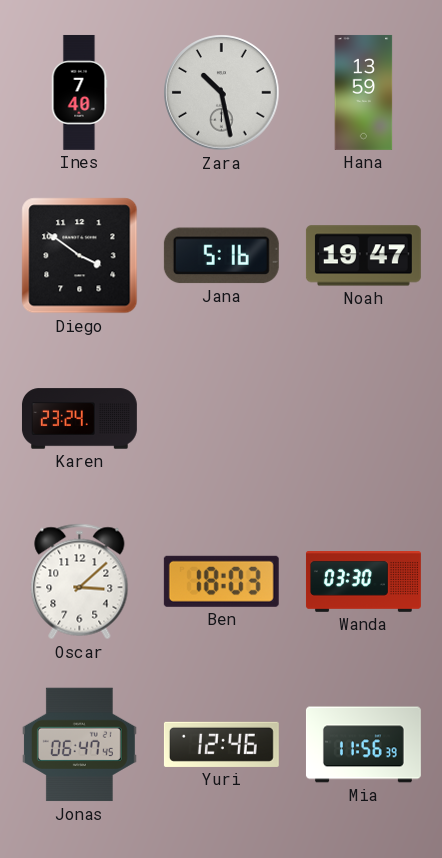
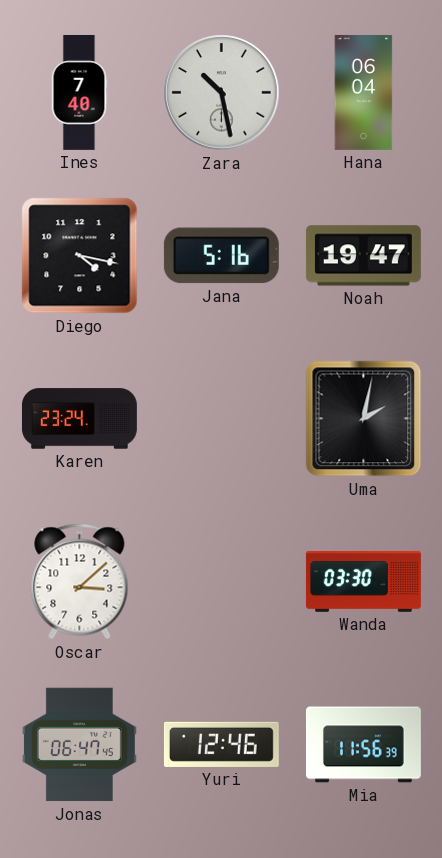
Hana: 13:59 -> 06:04 (364, 92)
Diego: 3:51 -> 4:17 (80, 256)
Uma: none -> 2:02 (364, 419)
Ben: 18:03 -> none (221, 581)
